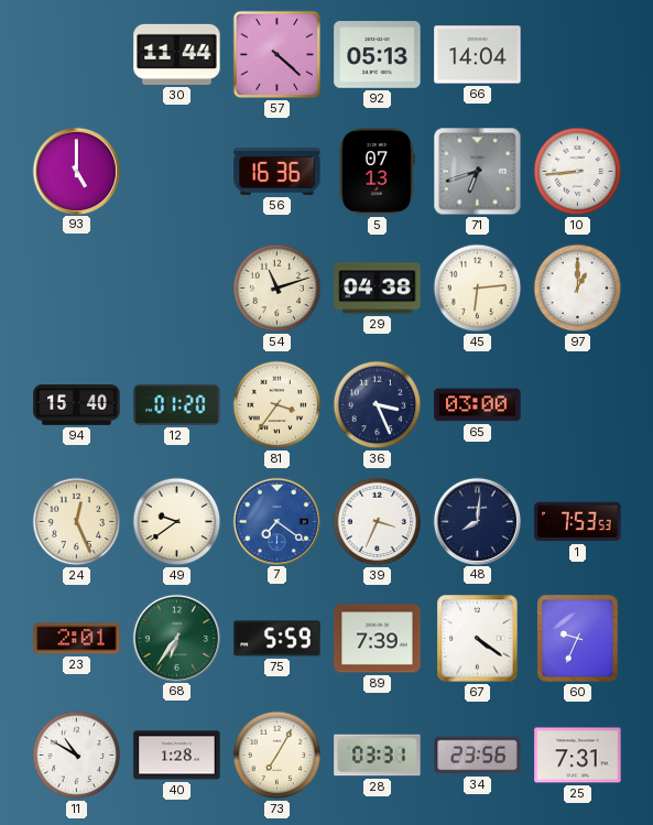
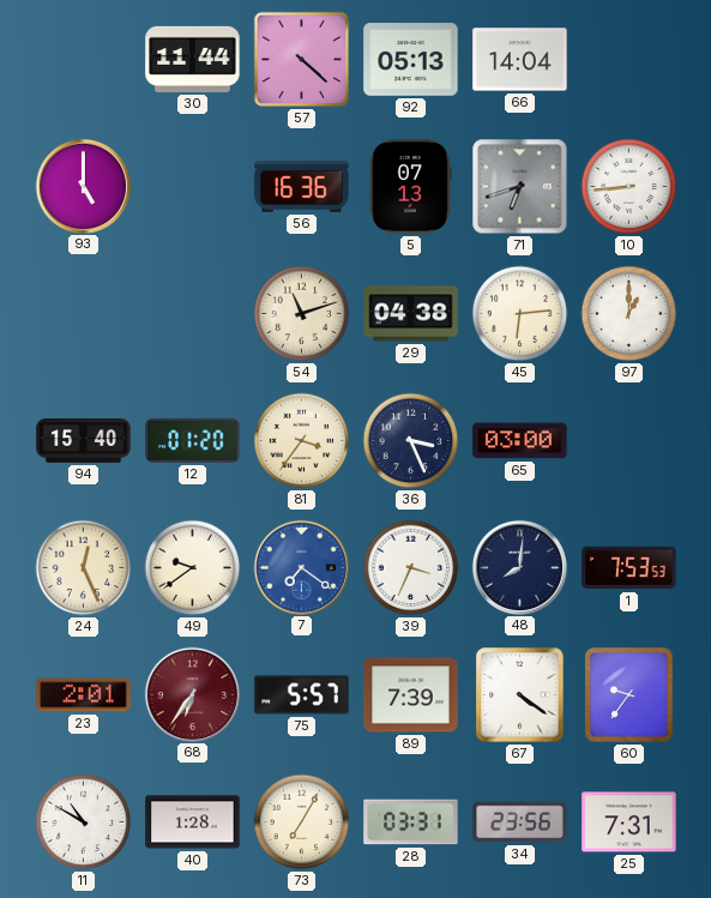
68 dial: green -> burgundy (192, 694)
75: 5:59 -> 5:57 (302, 695)
60: 9:34 -> 9:36 (629, 695)
